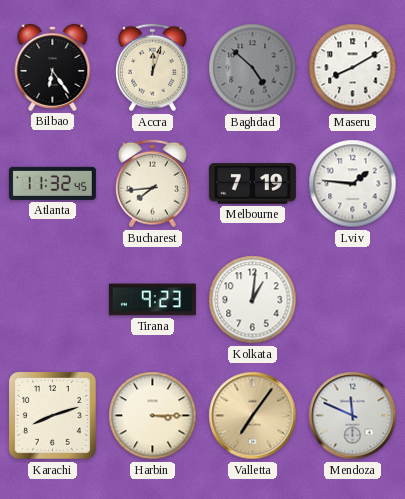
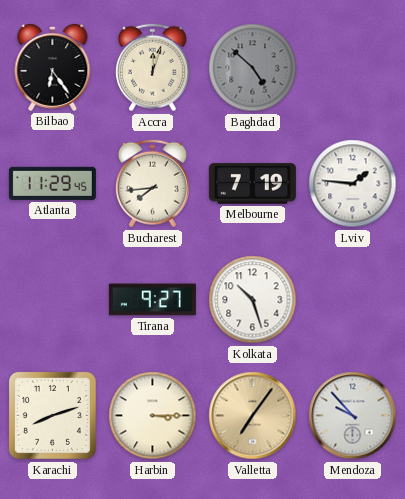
Maseru: 8:10 -> none (353, 68)
Atlanta: 11:32 -> 11:29 (52, 183)
Tirana: 9:23 -> 9:27 (152, 300)
Kolkata: 1:01 -> 10:27 (253, 300)
Mendoza: 11:49 -> 9:53 (353, 416)
